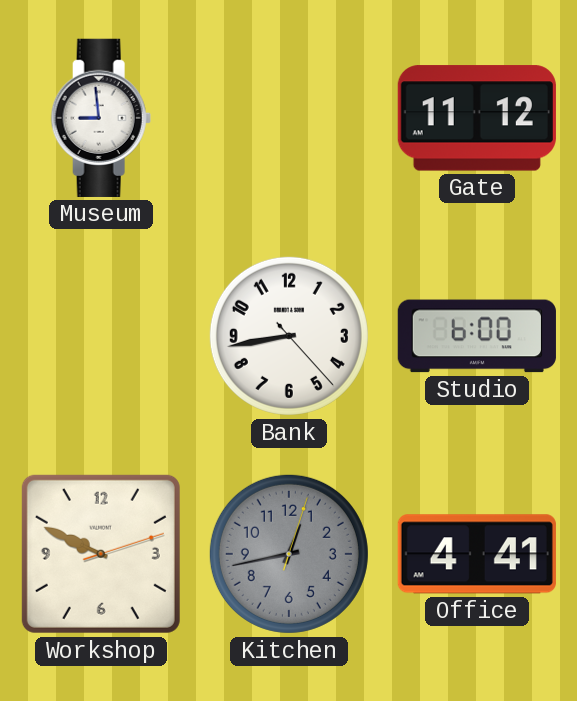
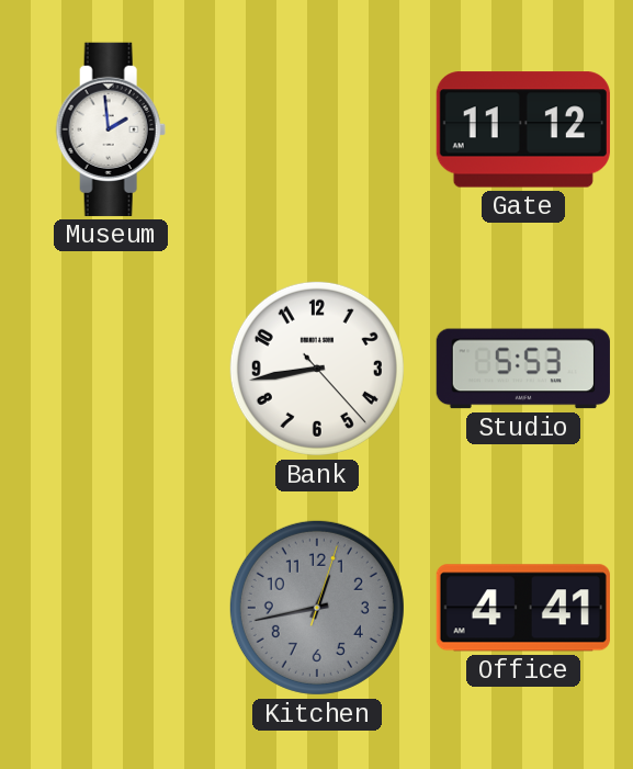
Museum: 8:59 -> 1:59 (111, 129)
Studio: 6:00 -> 5:53 (523, 369)
Workshop: 9:49 -> none (101, 554)
